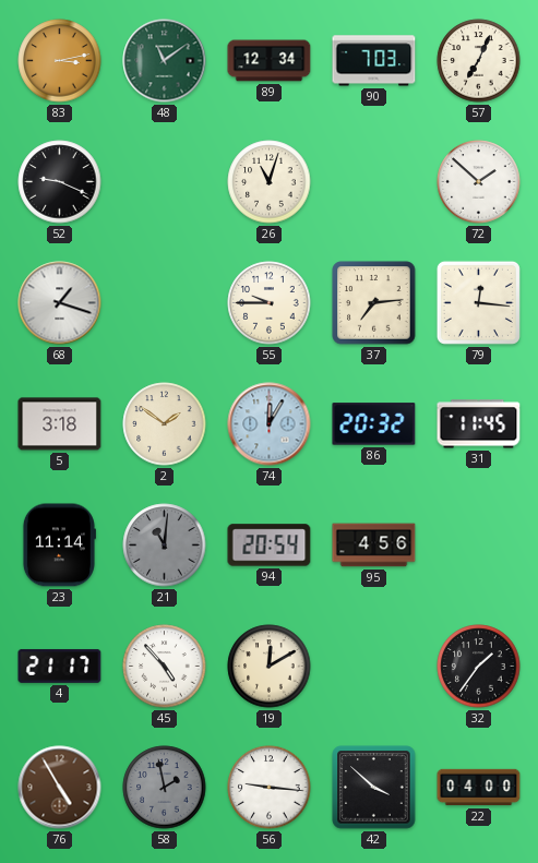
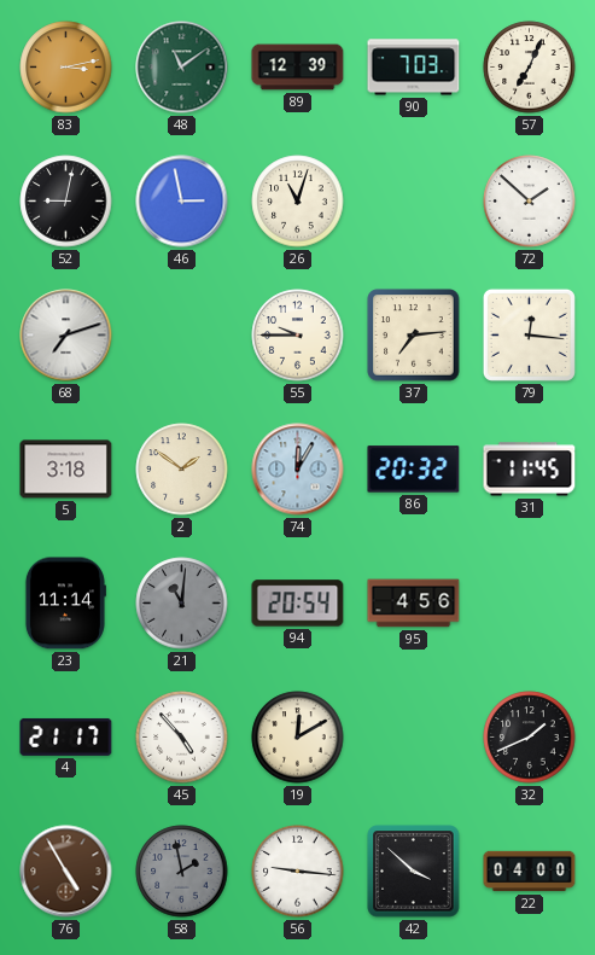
89: 12:34 -> 12:39 (298, 68)
52: 9:19 -> 9:02 (66, 202)
46: none -> 2:58 (182, 202)
68: 1:18 -> 7:12 (66, 336)
32: 1:36 -> 1:41 (530, 738)
